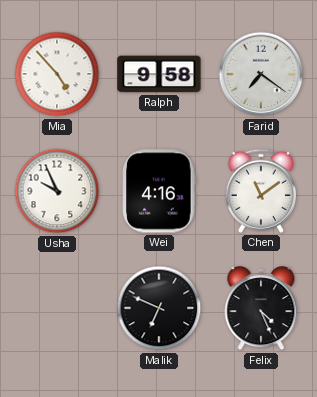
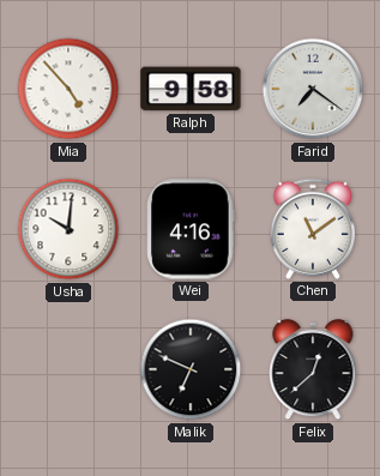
Usha: 9:56 -> 10:01 (68, 229)
Felix: 4:26 -> 12:38 (313, 370)
